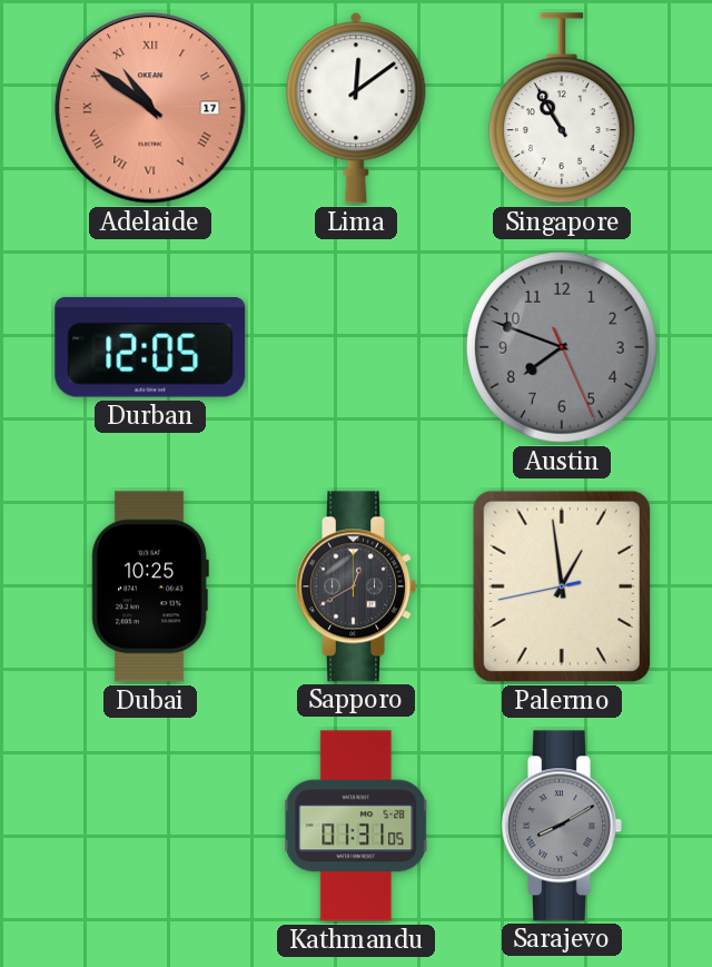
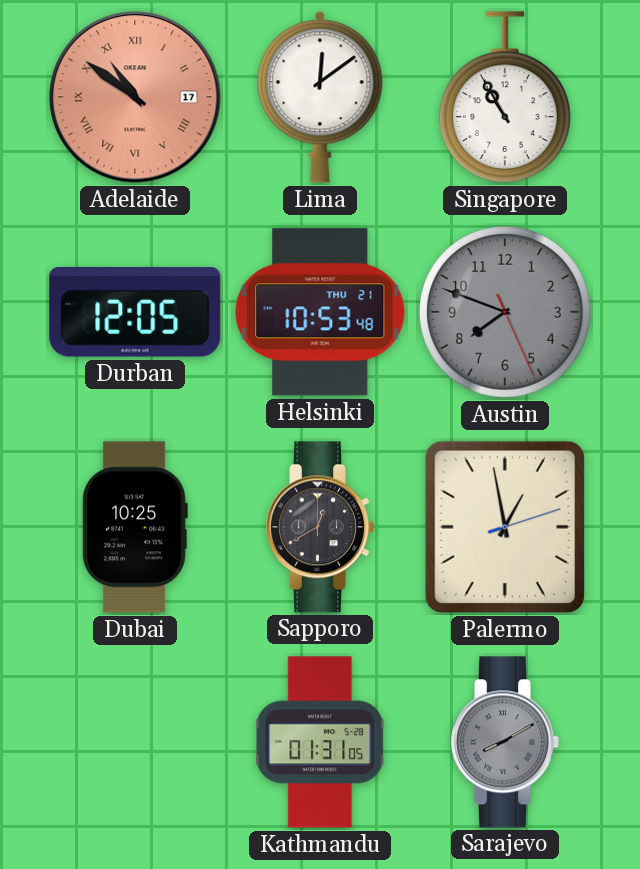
Helsinki: none -> 10:53 (320, 312)
Palermo: 12:58:43 -> 12:58:12 (505, 527)
